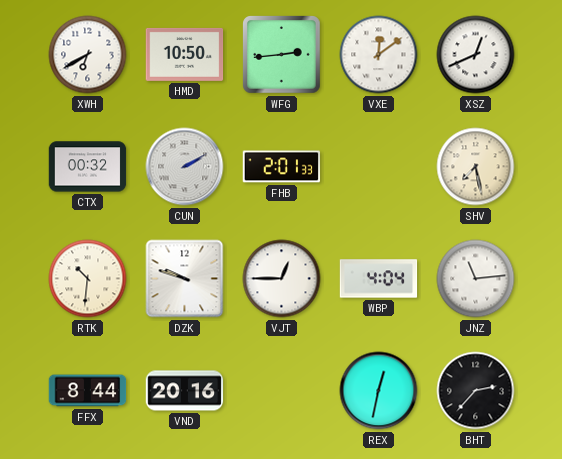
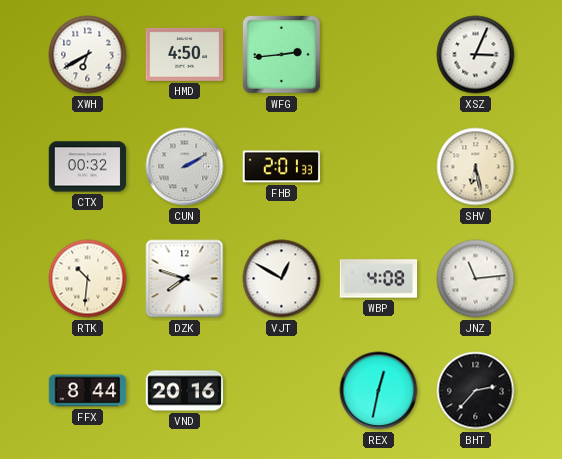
HMD: 10:50 -> 4:50 (185, 54)
VXE: 12:09 -> none (379, 55)
XSZ: 12:41 -> 3:04 (476, 55)
SHV: 7:28 -> 6:28 (476, 167)
DZK: 9:48 -> 7:48 (185, 279)
VJT: 12:45 -> 12:50 (282, 279)
WBP: 4:04 -> 4:08 (379, 279)
